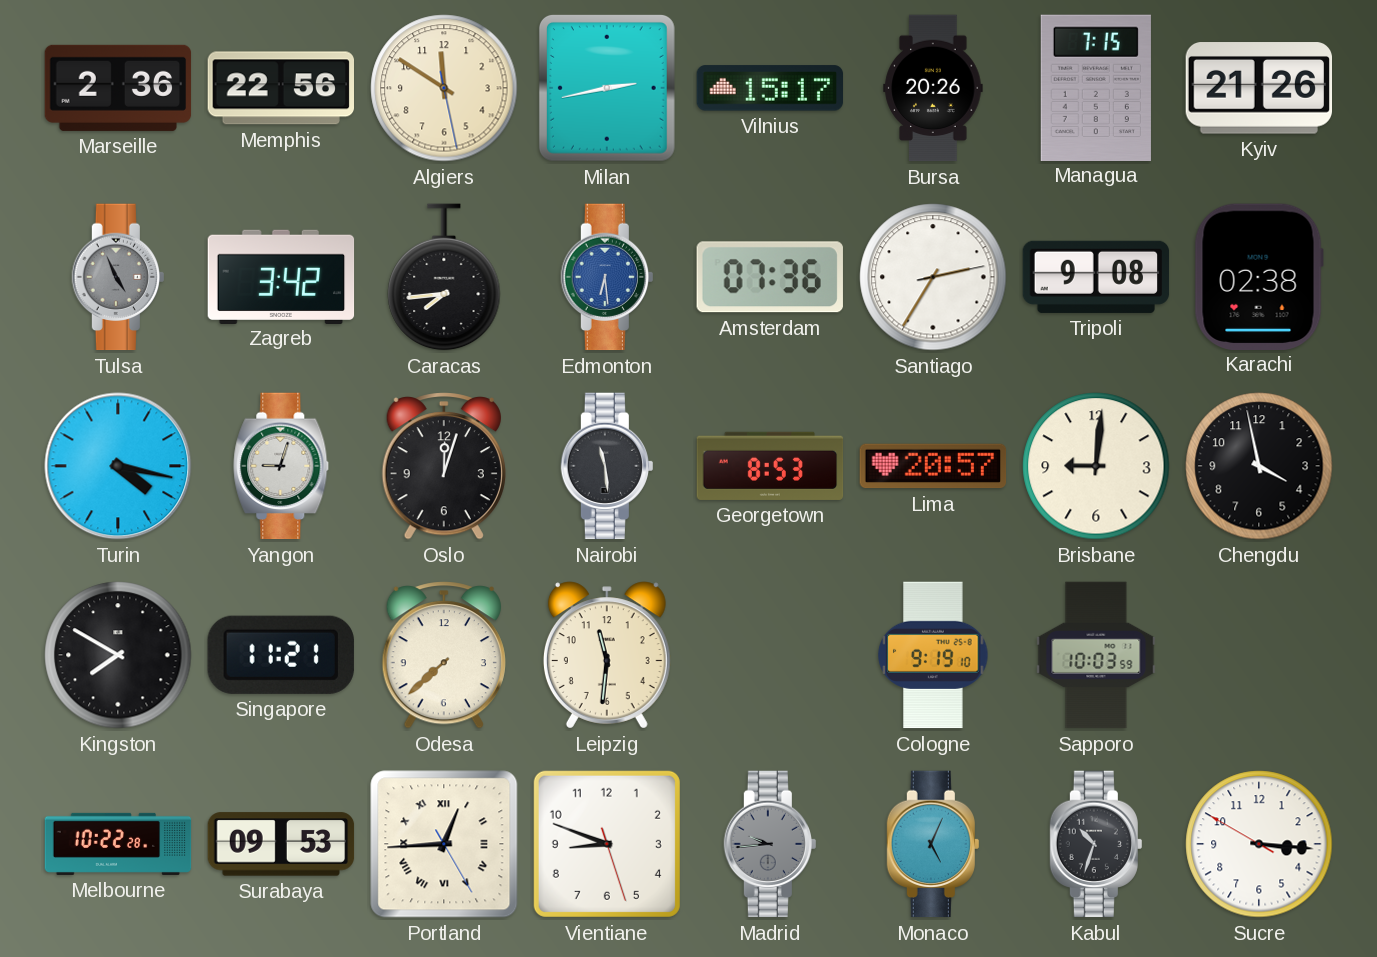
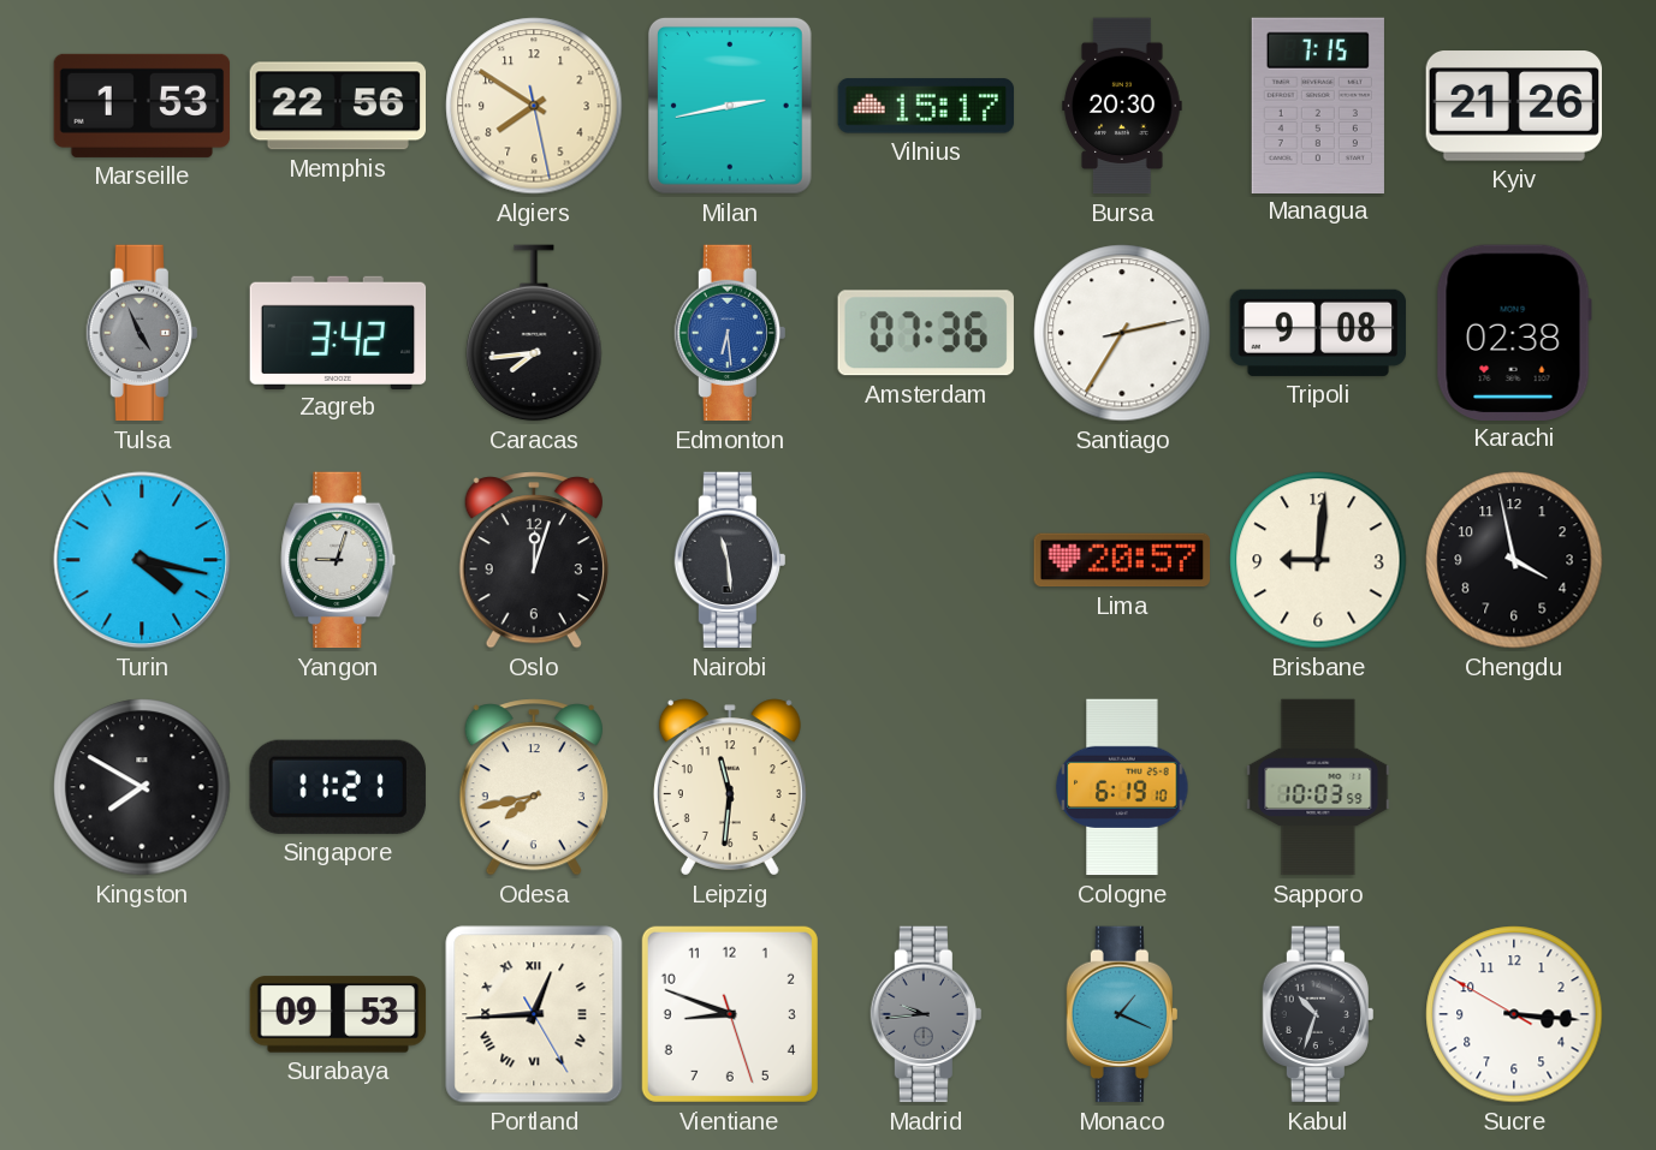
Marseille: 2:36 -> 1:53 (142, 106)
Algiers: 11:50 -> 7:50 (534, 106)
Bursa: 20:26 -> 20:30 (1122, 106)
Georgetown: 8:53 -> none (770, 466)
Odesa: 7:38 -> 7:43 (534, 787)
Cologne: 9:19 -> 6:19 (1122, 787)
Melbourne: 10:22 -> none (118, 844)
Monaco: 5:04 -> 1:19 (1122, 1014)
